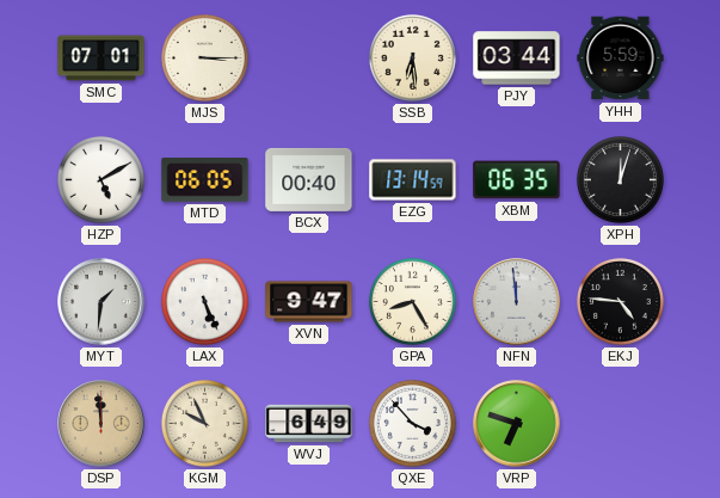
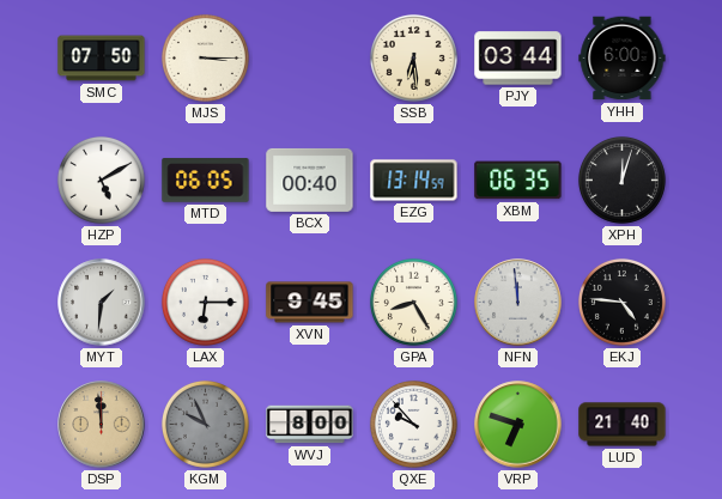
SMC: 07:01 -> 07:50 (102, 59)
YHH: 5:59 -> 6:00 (623, 59)
LAX: 5:26 -> 6:15 (205, 302)
XVN: 9:47 -> 9:45 (310, 303)
KGM dial: cream -> grey (205, 424)
WVJ: 6:49 -> 8:00 (310, 425)
QXE: 3:53 -> 9:53 (413, 424)
LUD: none -> 21:40 (623, 425)
